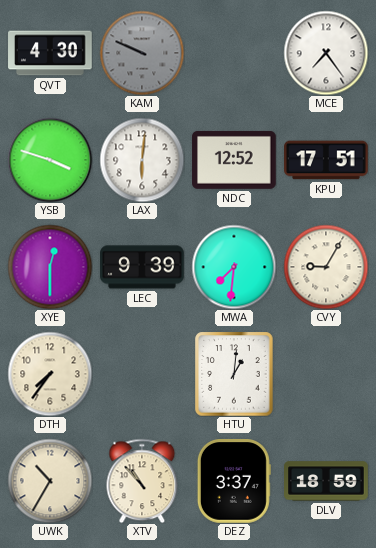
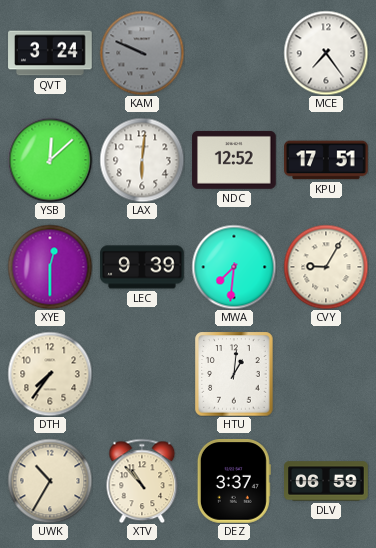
QVT: 4:30 -> 3:24 (50, 53)
YSB: 3:48 -> 12:08 (50, 160)
DLV: 18:59 -> 06:59 (326, 481)
